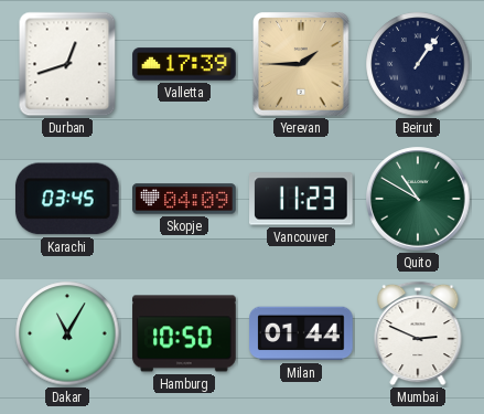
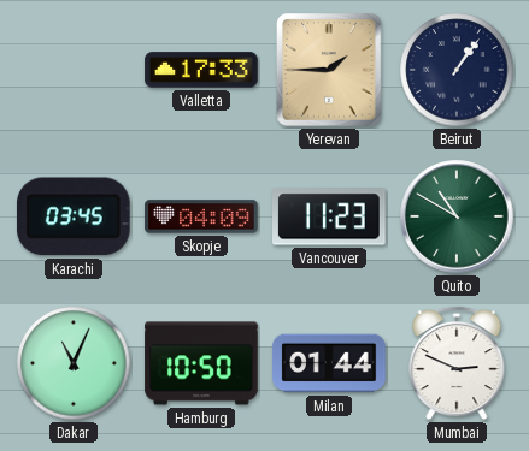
Durban: 12:42 -> none (67, 64)
Valletta: 17:39 -> 17:33 (201, 70)
Dakar: 11:05 -> 11:04 (74, 363)
